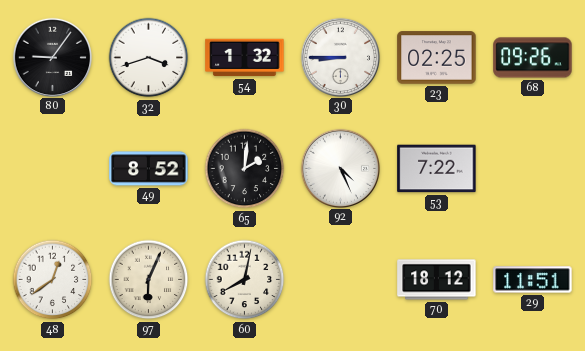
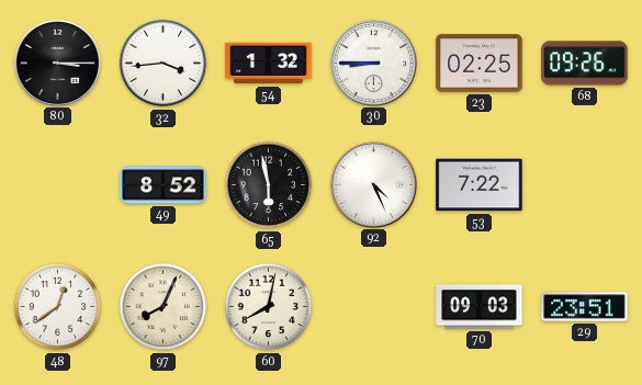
80: 9:06 -> 3:15 (57, 63)
32: 3:42 -> 3:44 (164, 64)
65: 2:01 -> 5:58 (269, 185)
97: 6:04 -> 8:04 (164, 307)
70: 18:12 -> 09:03 (480, 307)
29: 11:51 -> 23:51 (585, 307)
